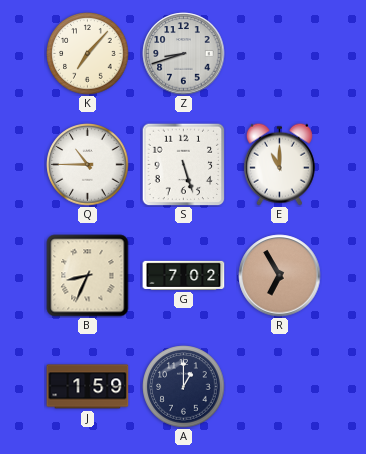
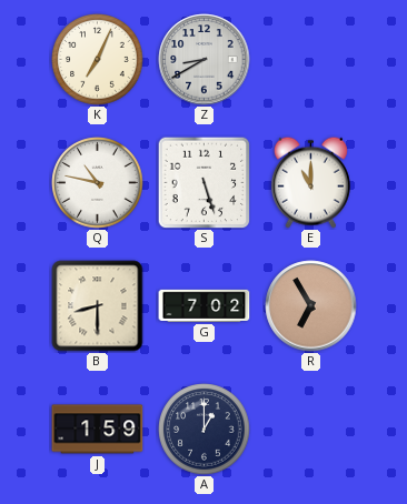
K: 7:07 -> 7:04 (98, 60)
Z: 8:42 -> 8:40 (205, 60)
Q: 10:45 -> 10:47 (98, 183)
B: 8:34 -> 8:30 (98, 306)
